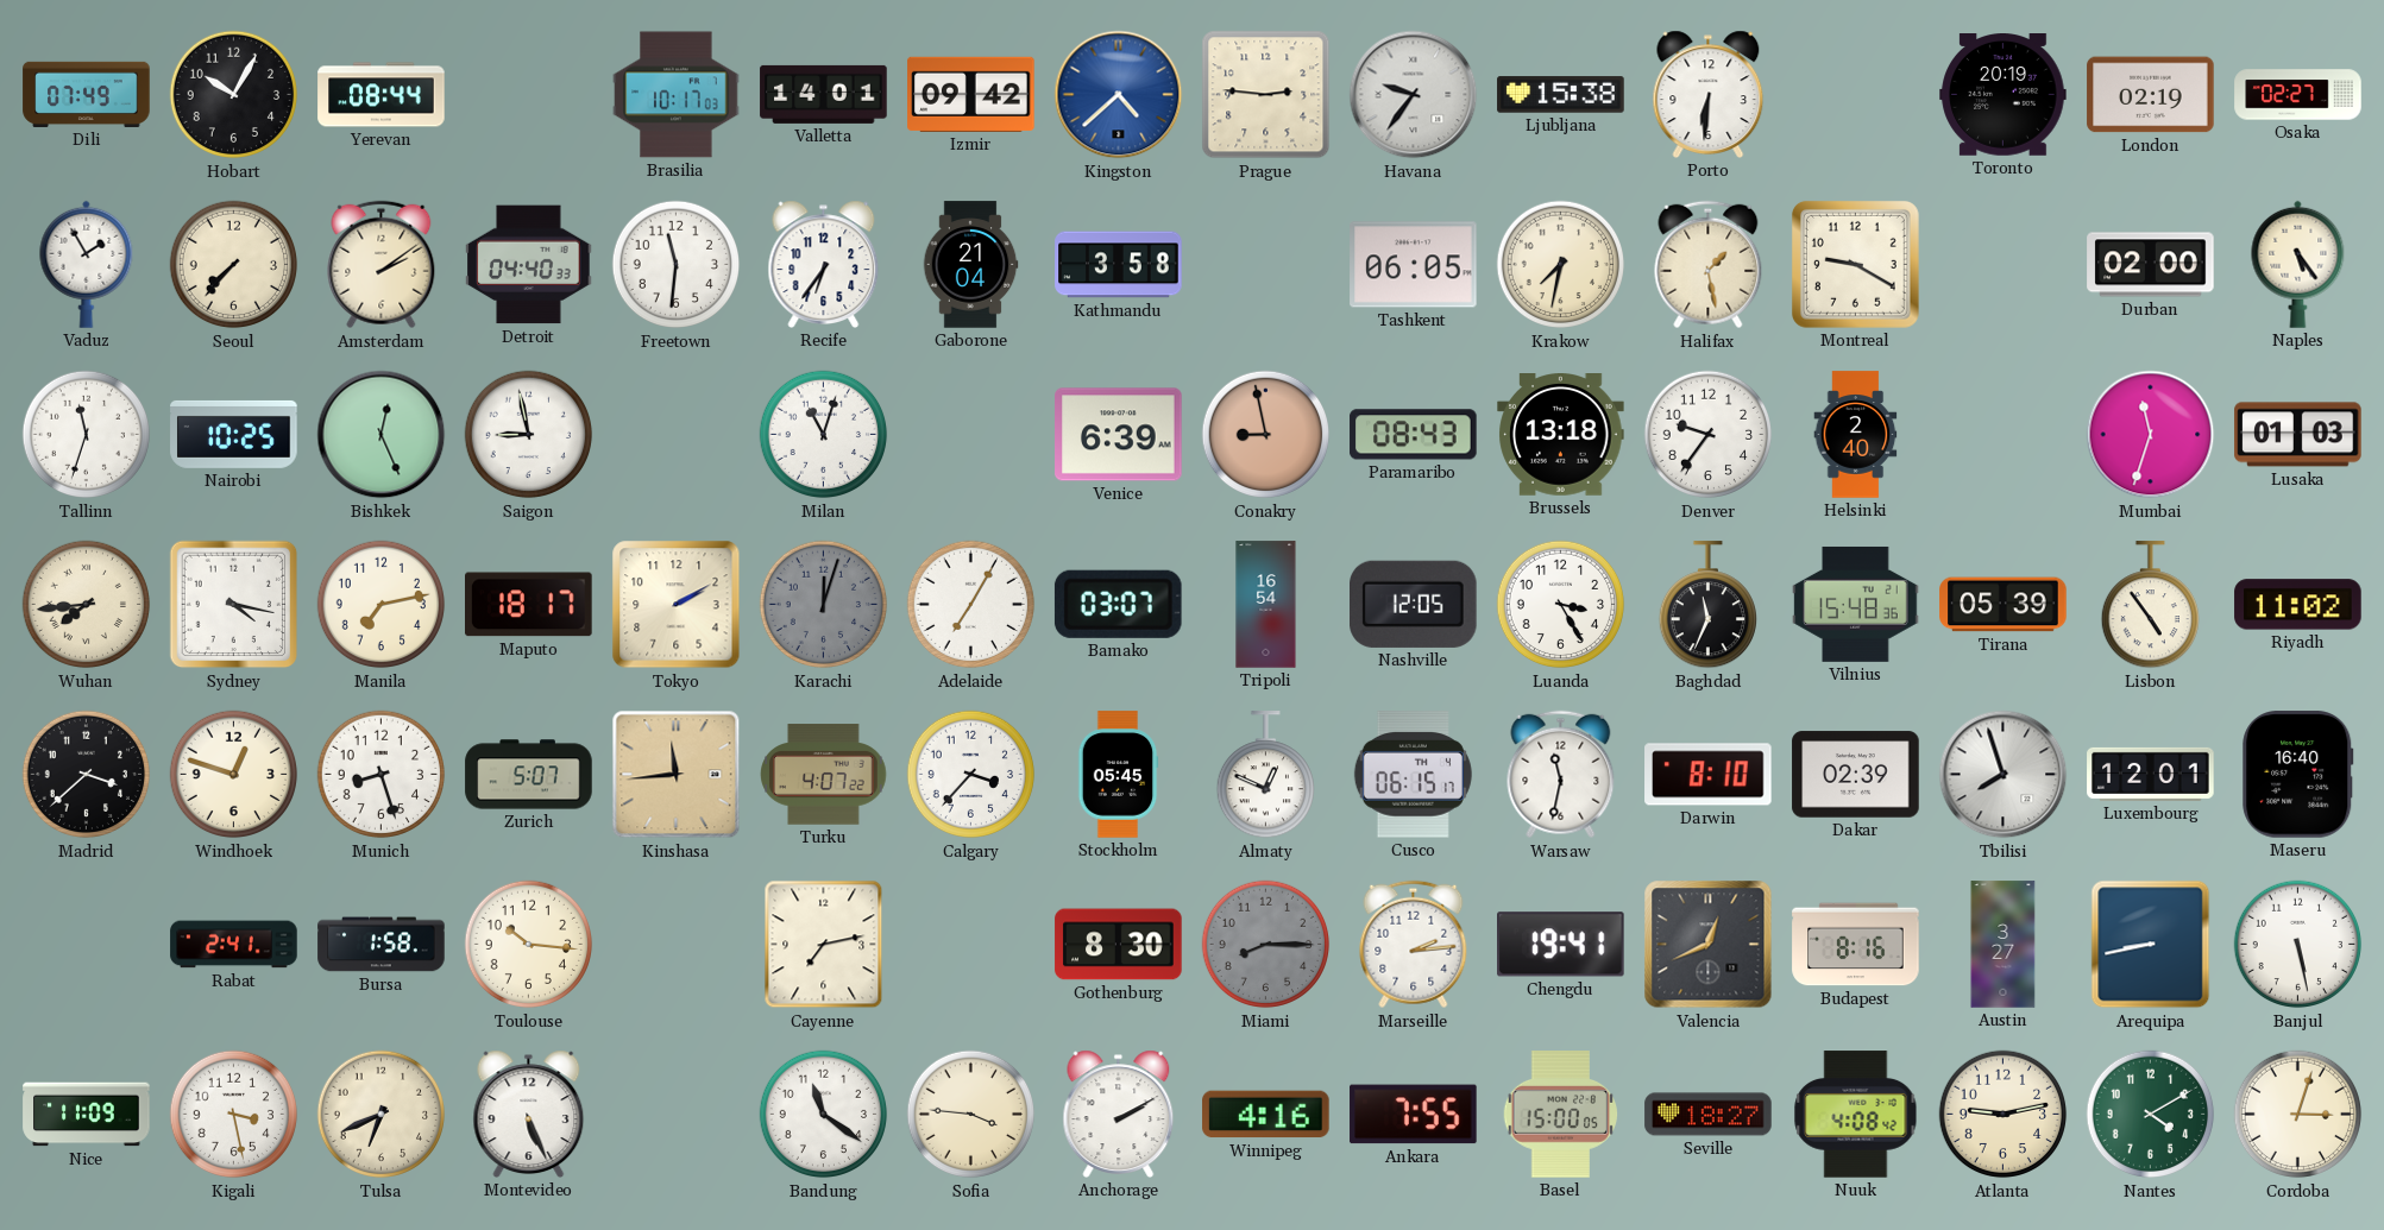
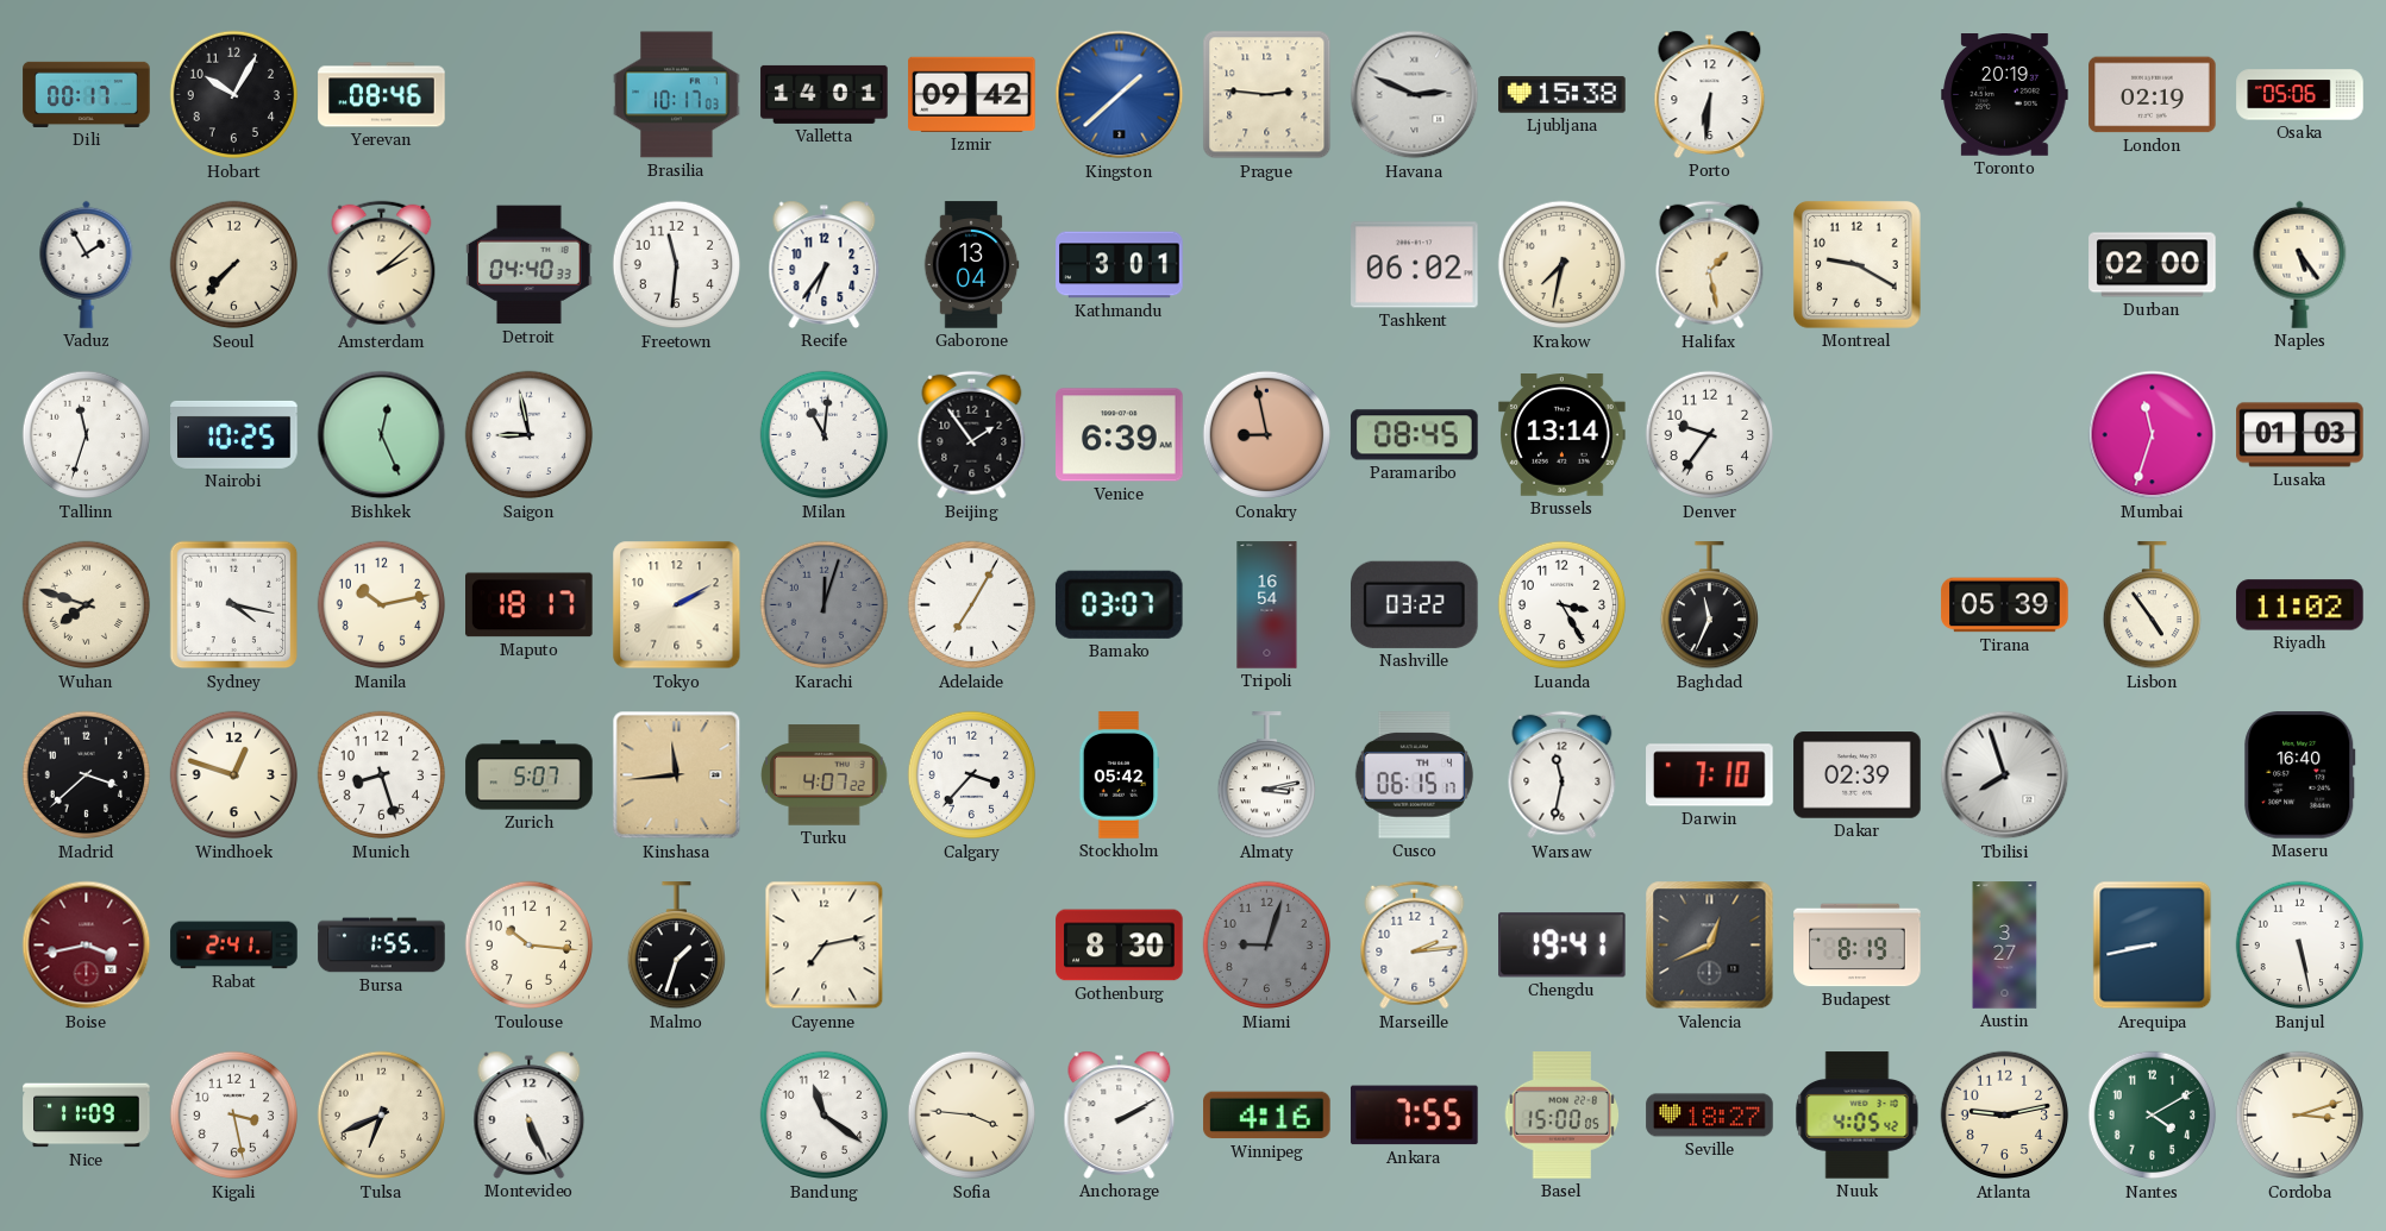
Dili: 07:49 -> 00:17 (87, 94)
Yerevan: 08:44 -> 08:46 (382, 95)
Kingston: 4:38 -> 1:38 (1120, 95)
Havana: 9:36 -> 2:49 (1415, 95)
Osaka: 02:27 -> 05:06 (2300, 95)
Amsterdam: 2:09 -> 2:08 (382, 265)
Gaborone: 21:04 -> 13:04 (971, 265)
Kathmandu: 3:58 -> 3:01 (1120, 265)
Tashkent: 06:05 -> 06:02 (1415, 265)
Milan: 11:03 -> 11:01 (825, 435)
Beijing: none -> 1:54 (972, 435)
Paramaribo: 08:43 -> 08:45 (1415, 435)
Brussels: 13:18 -> 13:14 (1563, 435)
Helsinki: 2:40 -> none (1856, 435)
Wuhan: 7:44 -> 7:48 (87, 605)
Manila: 7:13 -> 10:13 (382, 605)
Nashville: 12:05 -> 03:22 (1415, 604)
Vilnius: 15:48 -> none (1856, 604)
Stockholm: 05:45 -> 05:42 (1119, 775)
Almaty: 12:49 -> 3:13 (1266, 775)
Darwin: 8:10 -> 7:10 (1710, 775)
Luxembourg: 12:01 -> none (2151, 774)
Boise: none -> 3:43 (87, 946)
Bursa: 1:58 -> 1:55 (382, 946)
Malmo: none -> 1:33 (676, 946)
Miami: 8:15 -> 9:03 (1267, 946)
Budapest: 8:16 -> 8:19 (1858, 946)
Nuuk: 4:08 -> 4:05 (1858, 1116)
Cordoba: 3:03 -> 3:12 (2300, 1116)
